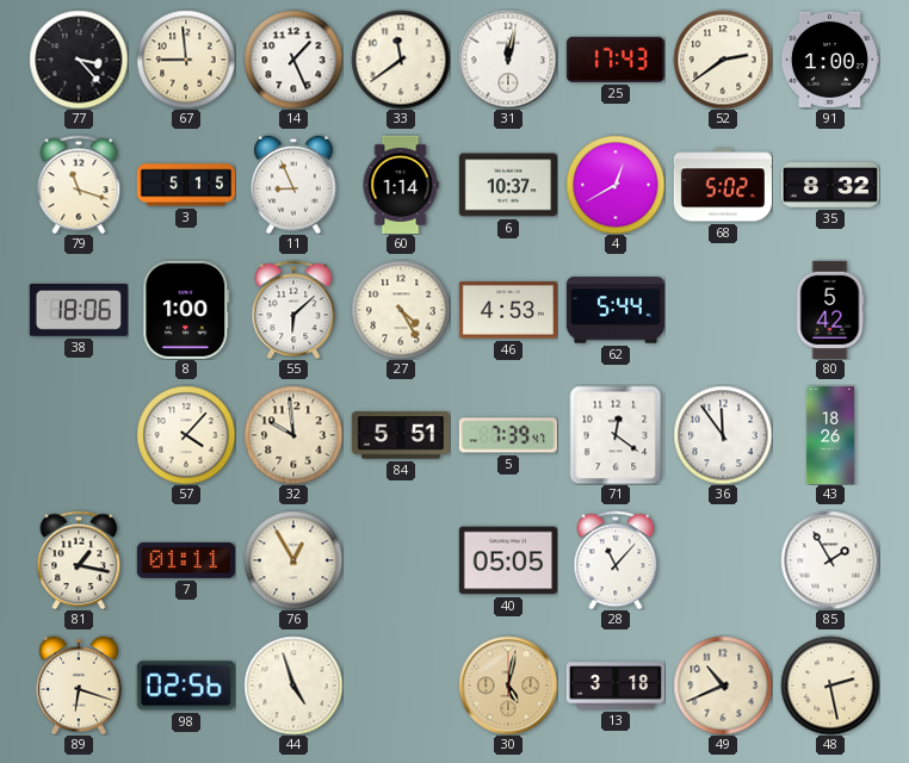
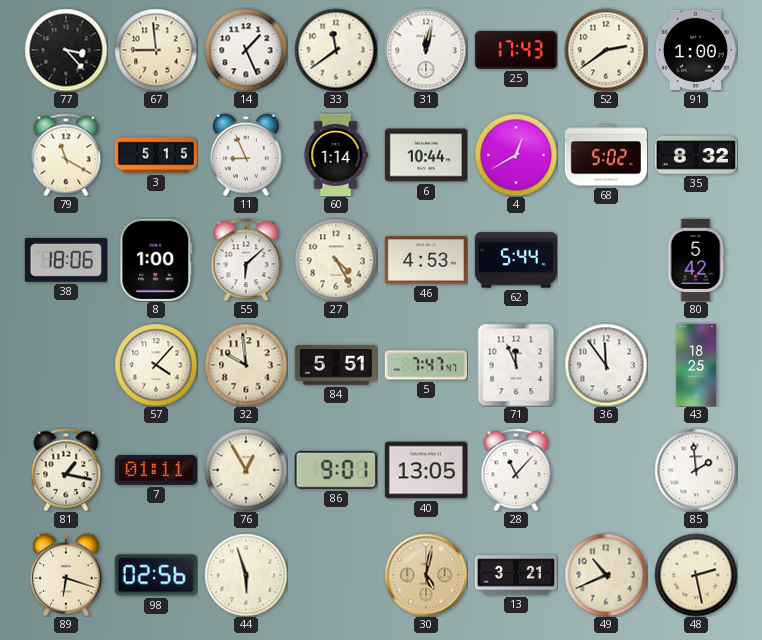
79: 11:18 -> 11:20 (66, 155)
6: 10:37 -> 10:44 (426, 155)
5: 7:39 -> 7:47 (426, 365)
71: 12:21 -> 11:56 (516, 365)
43: 18:26 -> 18:25 (696, 364)
86: none -> 9:01 (336, 470)
40: 05:05 -> 13:05 (426, 470)
85: 1:55 -> 1:59 (696, 470)
44: 4:57 -> 5:57 (246, 575)
13: 3:18 -> 3:21 (516, 575)
